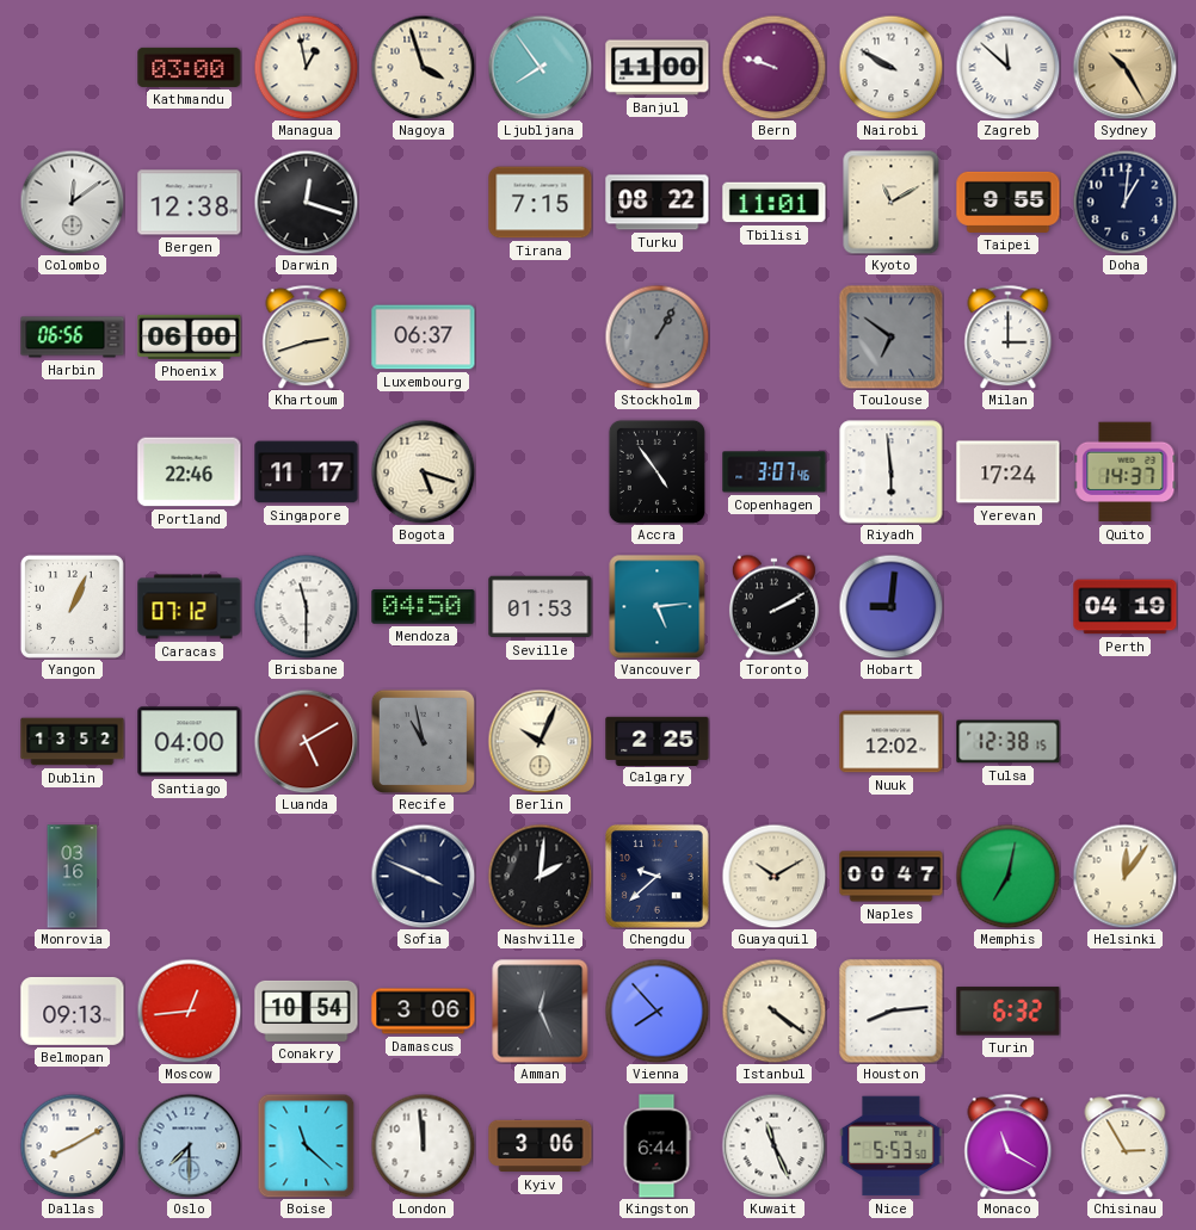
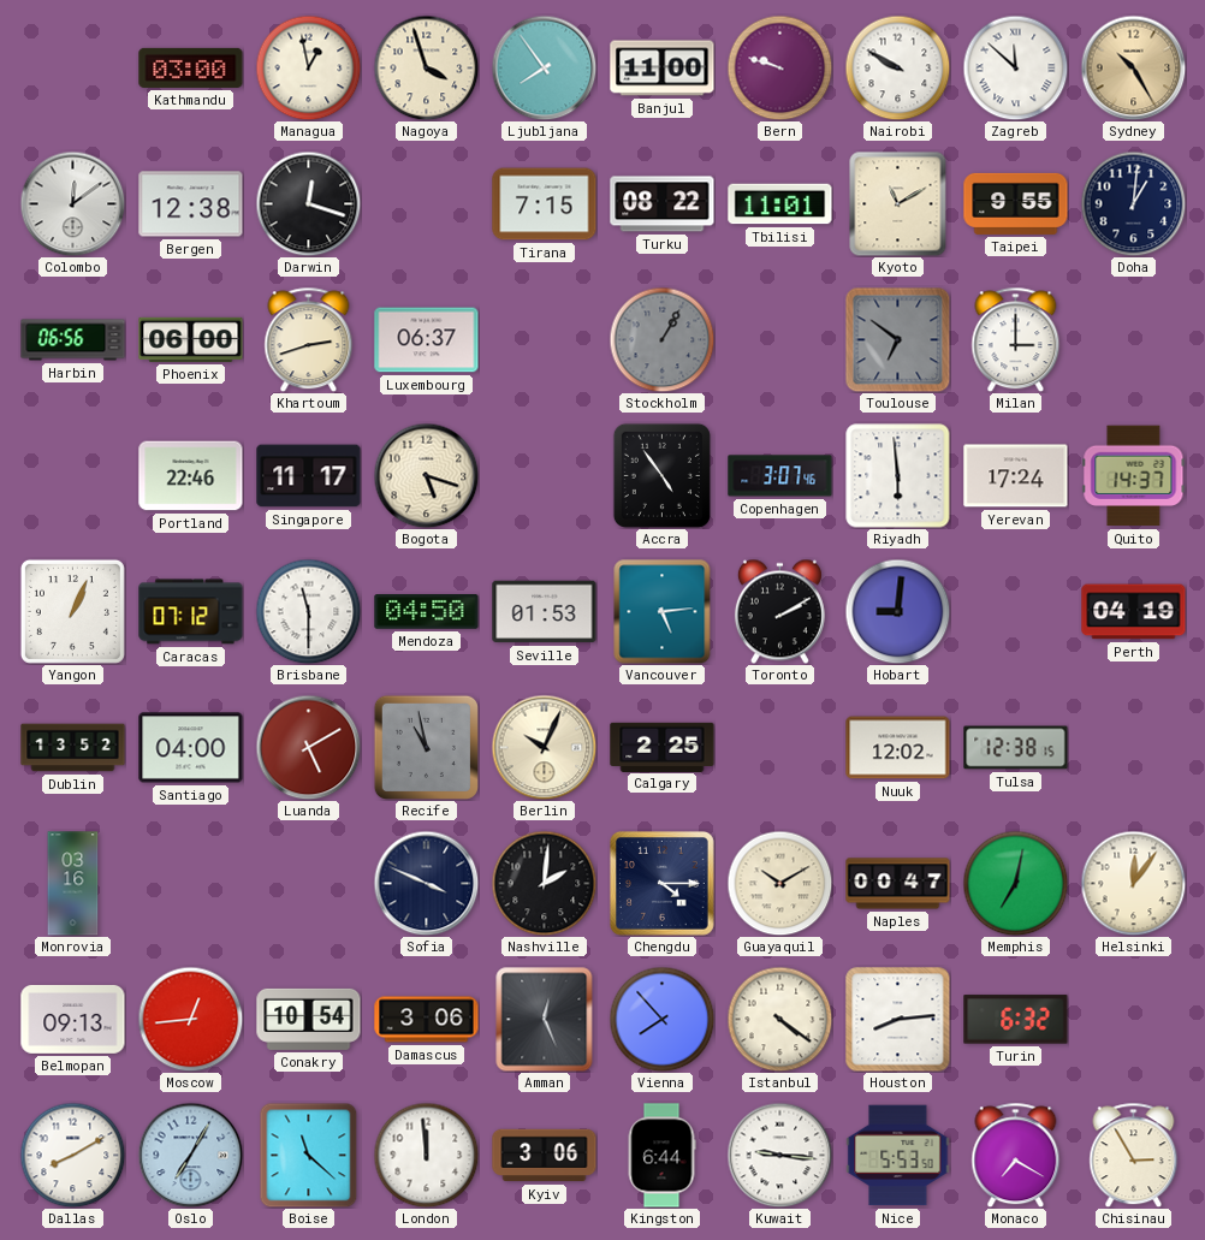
Chengdu: 9:38 -> 4:15 (661, 883)
Oslo: 7:30 -> 7:05 (190, 1155)
Kuwait: 11:26 -> 9:16 (779, 1155)
Monaco: 11:20 -> 7:20 (1016, 1155)
